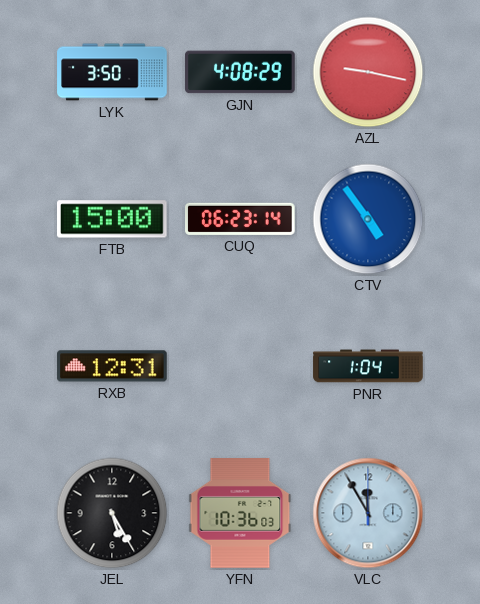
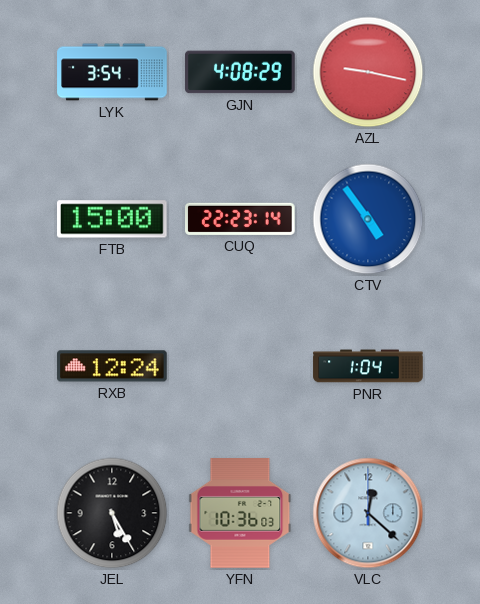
LYK: 3:50 -> 3:54 (112, 72)
CUQ: 06:23 -> 22:23 (240, 219)
RXB: 12:31 -> 12:24 (112, 366)
VLC: 11:55 -> 12:22 (368, 513)
